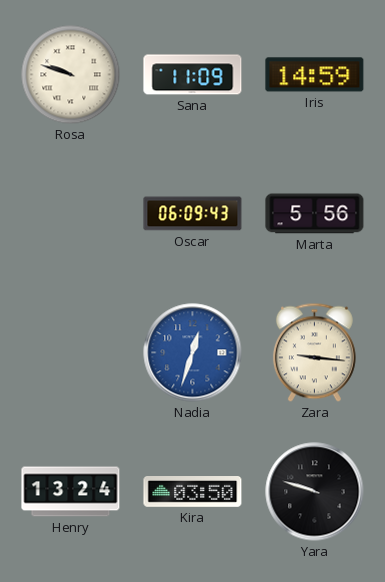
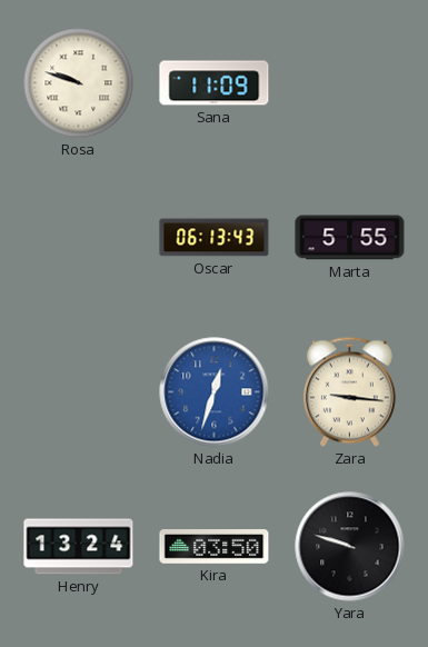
Iris: 14:59 -> none (315, 75)
Oscar: 06:09 -> 06:13 (215, 238)
Marta: 5:56 -> 5:55 (350, 238)
